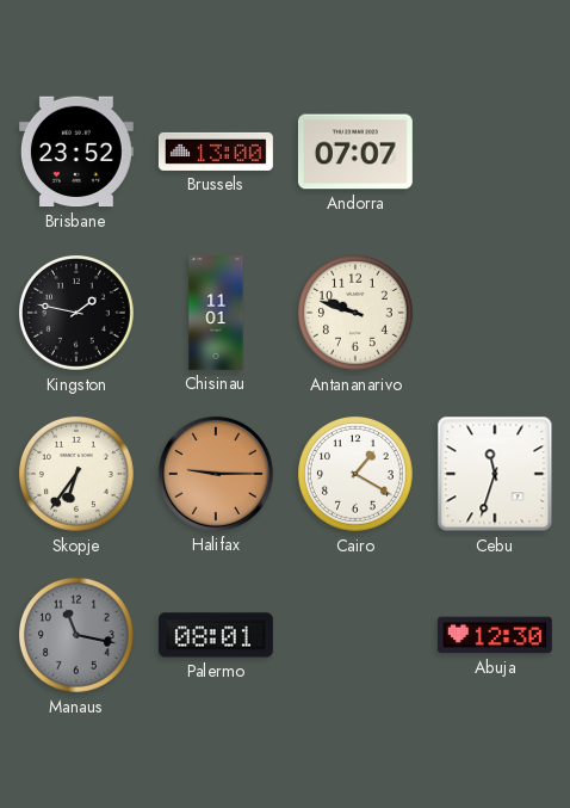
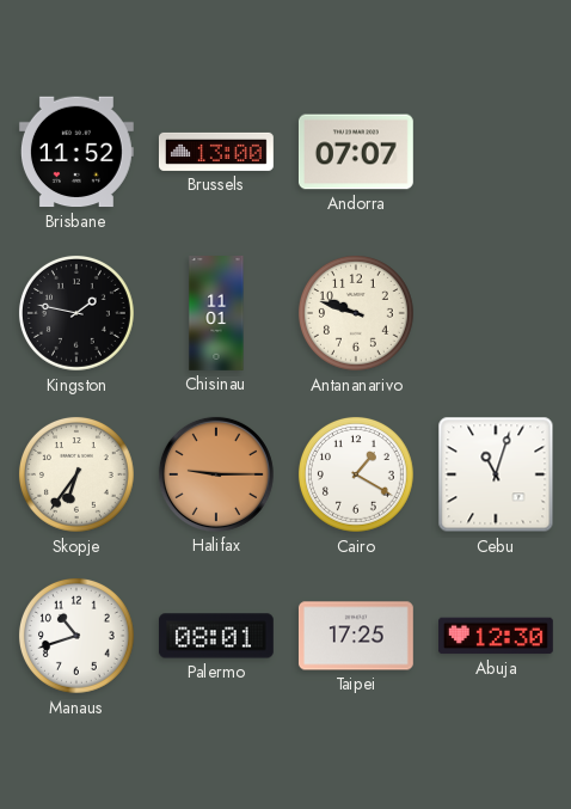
Brisbane: 23:52 -> 11:52 (76, 152)
Cebu: 11:33 -> 11:03 (496, 474)
Manaus: 11:17 -> 10:42 (76, 636)
Manaus dial: grey -> white (76, 636)
Taipei: none -> 17:25 (356, 636)
